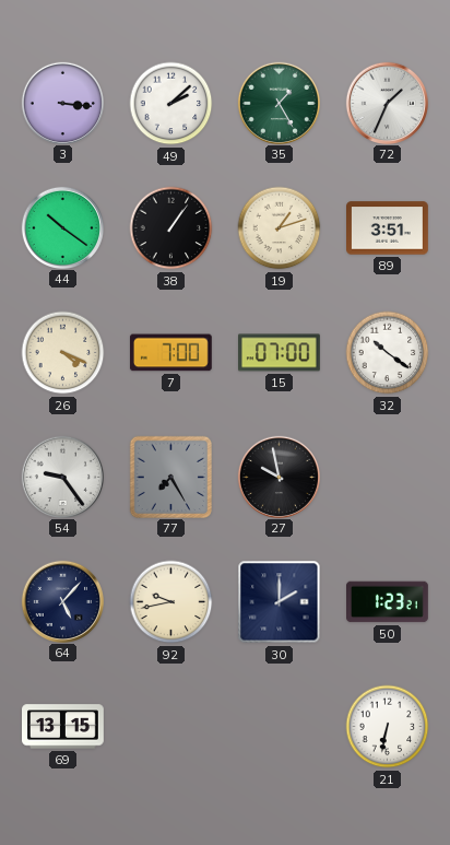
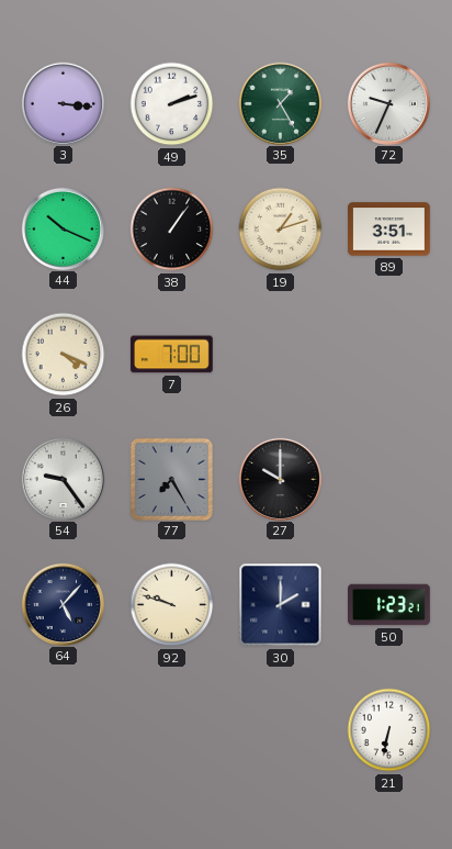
49: 2:08 -> 2:12 (172, 104)
72: 1:34 -> 9:34 (388, 103)
44: 10:21 -> 10:19 (63, 228)
15: 07:00 -> none (280, 353)
32: 10:21 -> none (388, 353)
27: 9:58 -> 10:00 (280, 479)
92: 9:43 -> 9:48 (172, 605)
69: 13:15 -> none (63, 727)
